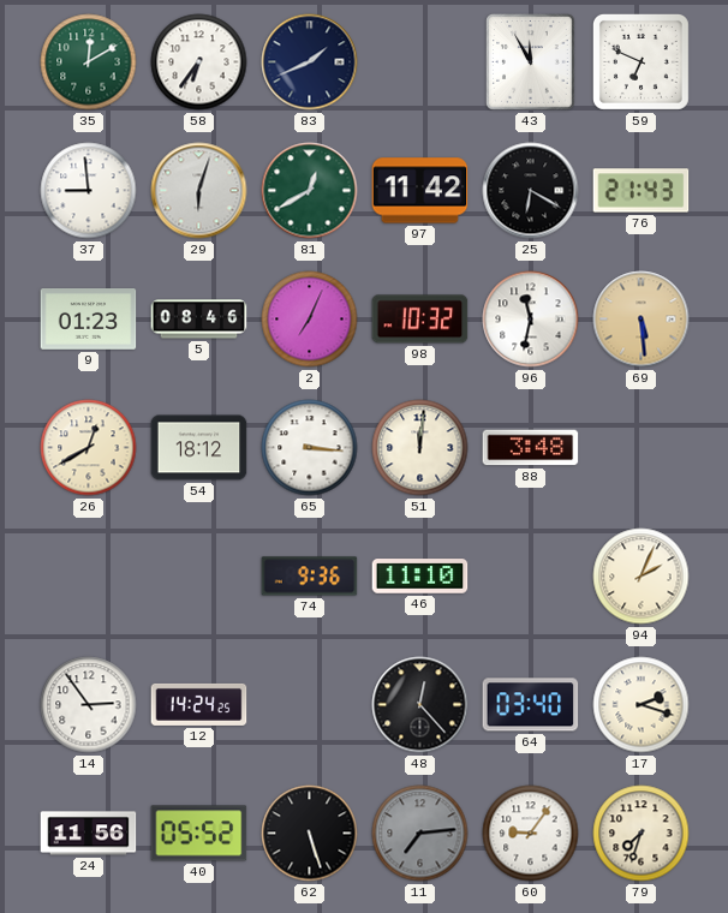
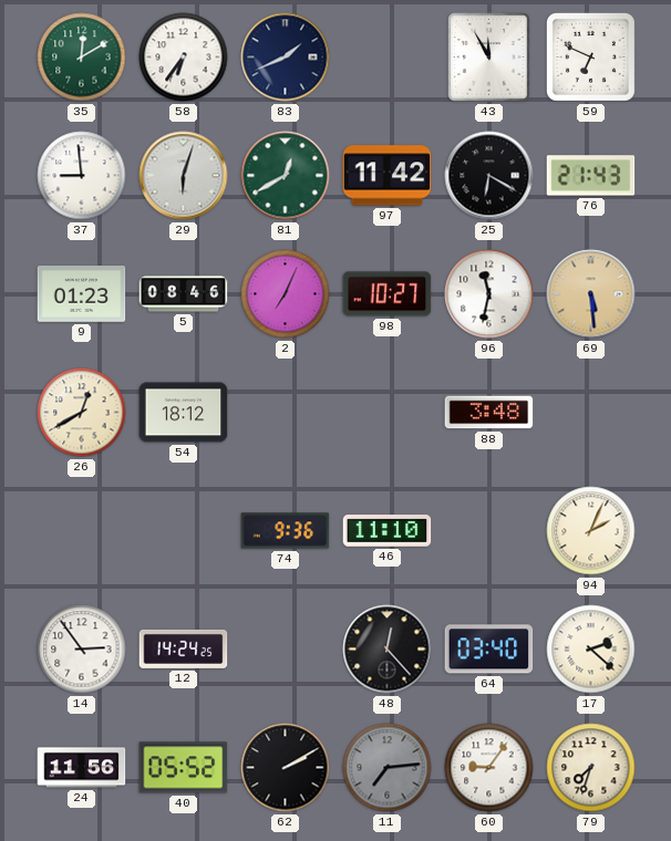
98: 10:32 -> 10:27 (388, 294)
65: 3:16 -> none (310, 448)
51: 12:01 -> none (420, 448)
17: 2:18 -> 2:22 (591, 650)
62: 5:27 -> 2:10 (286, 768)
